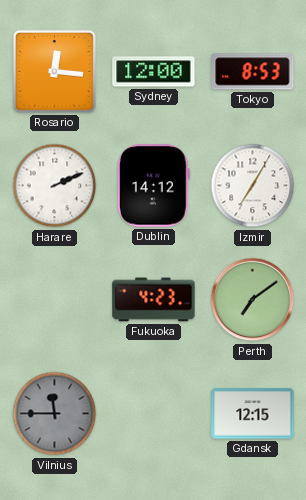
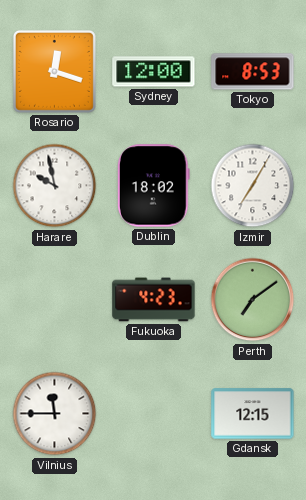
Rosario: 12:16 -> 12:18 (54, 71)
Harare: 2:11 -> 9:58 (55, 186)
Dublin: 14:12 -> 18:02 (154, 186)
Vilnius dial: grey -> white (55, 414)
